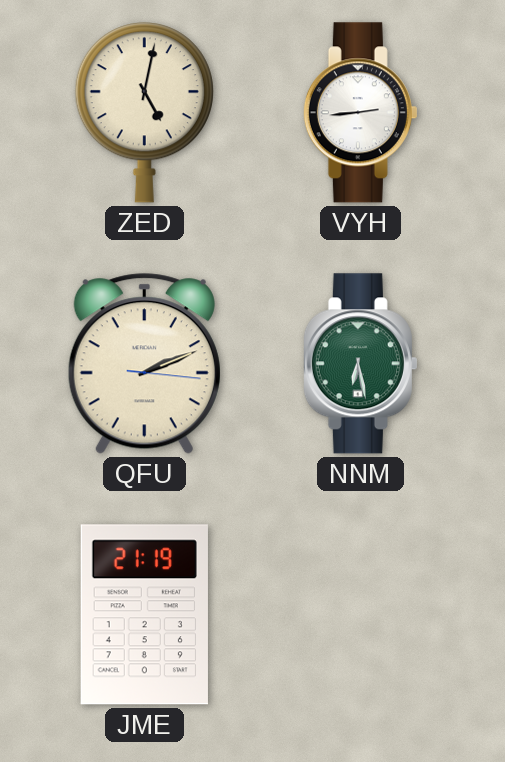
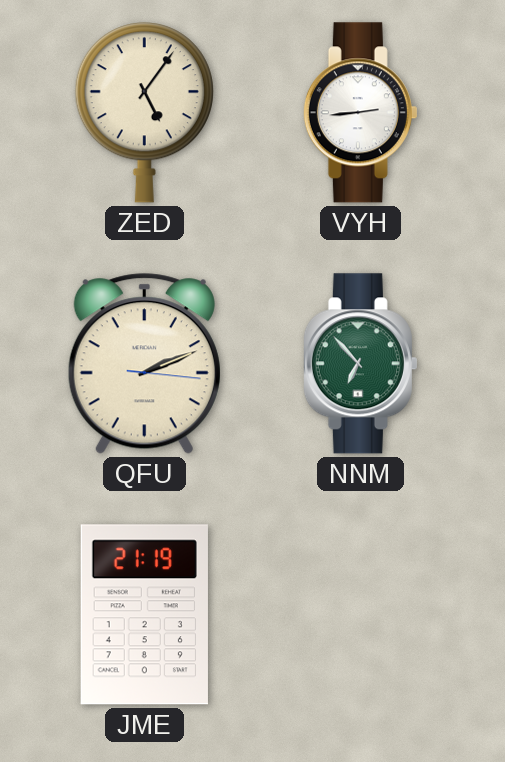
ZED: 5:02 -> 5:06 (144, 113)
NNM: 6:28 -> 6:53 (360, 364)
